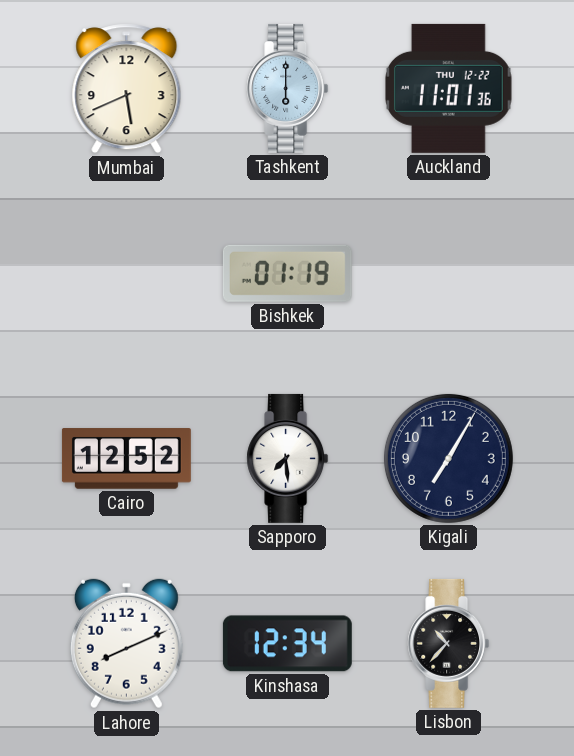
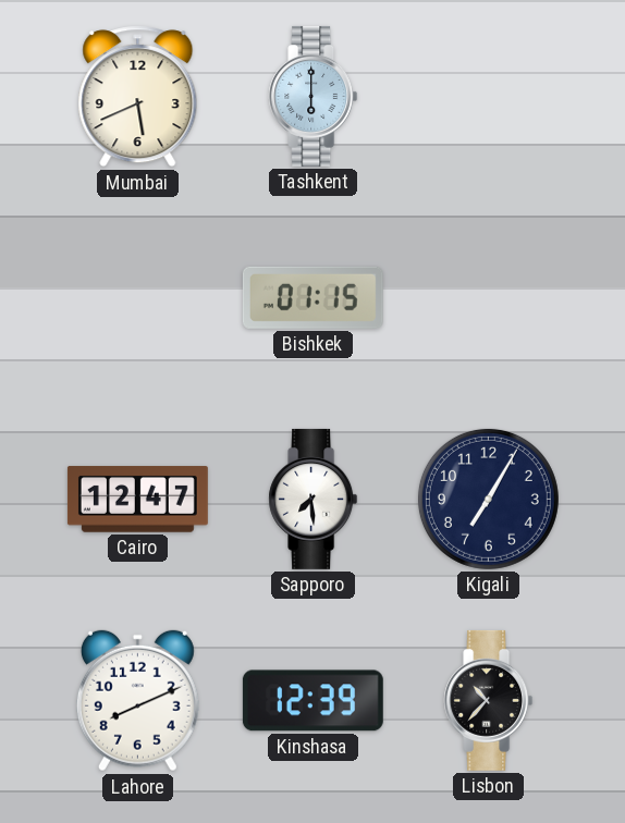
Auckland: 11:01 -> none (449, 88)
Bishkek: 01:19 -> 01:15 (312, 297)
Cairo: 12:52 -> 12:47 (137, 500)
Kinshasa: 12:34 -> 12:39 (312, 701)
